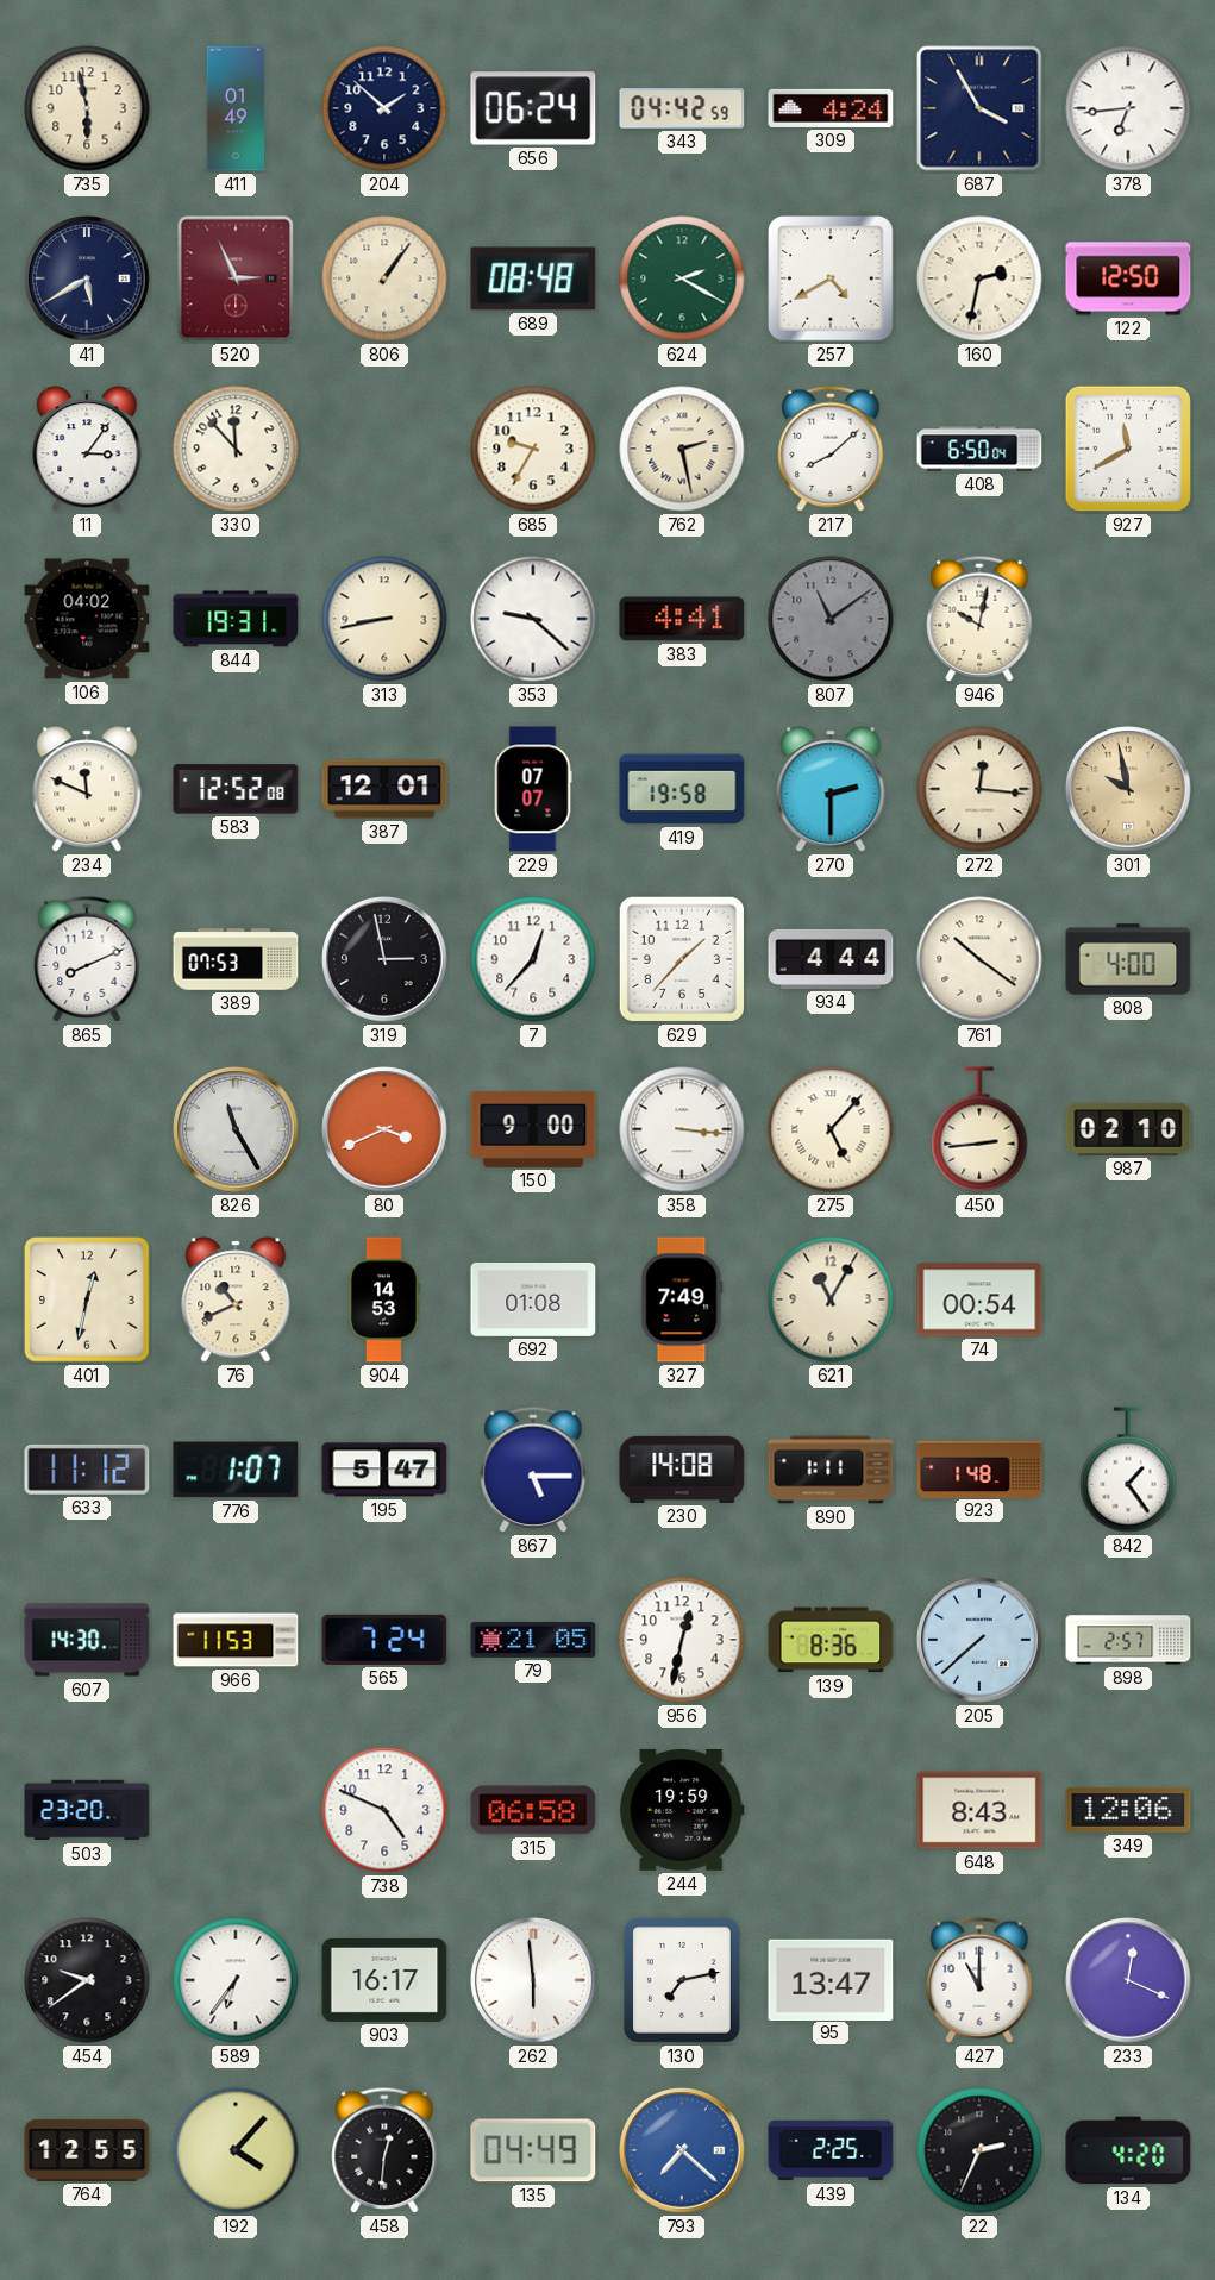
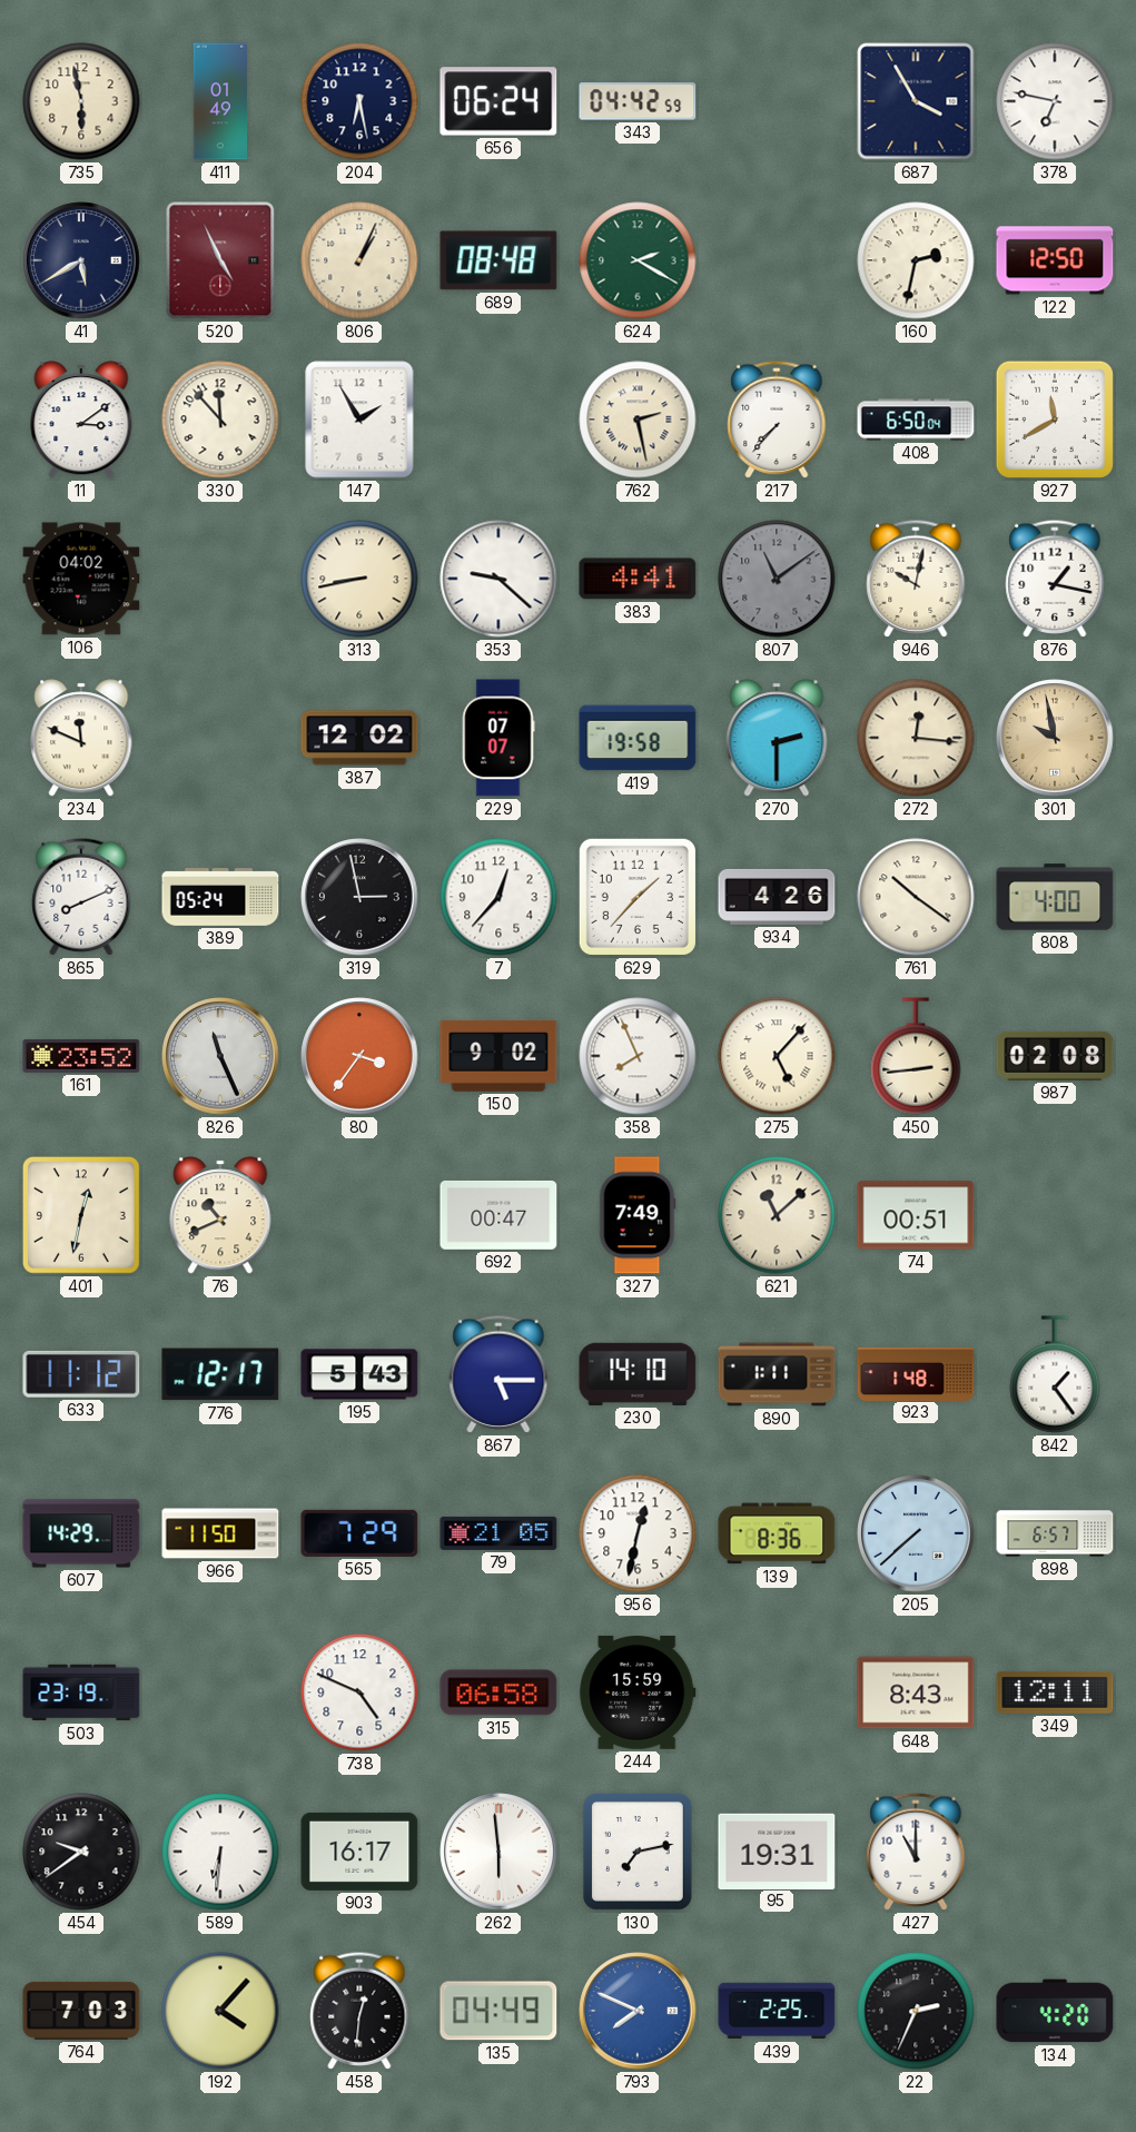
204: 1:52 -> 6:28 (359, 101)
309: 4:24 -> none (831, 108)
378: 6:44 -> 6:47 (1055, 101)
520: 2:56 -> 4:56 (220, 260)
806: 1:06 -> 1:04 (359, 260)
257: 4:40 -> none (831, 278)
11: 3:06 -> 3:09 (81, 420)
147: none -> 1:55 (359, 420)
685: 9:35 -> none (533, 449)
217: 8:08 -> 7:37 (777, 420)
844: 19:31 -> none (236, 619)
876: none -> 1:17 (1055, 579)
583: 12:52 -> none (236, 789)
387: 12:01 -> 12:02 (359, 738)
389: 07:53 -> 05:24 (220, 897)
934: 4:44 -> 4:26 (777, 897)
161: none -> 23:52 (81, 1056)
826: 11:25 -> 11:26 (220, 1056)
80: 3:41 -> 3:36 (359, 1056)
150: 9:00 -> 9:02 (498, 1057)
358: 3:16 -> 7:56 (638, 1056)
987: 02:10 -> 02:08 (1055, 1056)
904: 14:53 -> none (384, 1299)
692: 01:08 -> 00:47 (498, 1215)
621: 11:05 -> 11:08 (777, 1215)
74: 00:54 -> 00:51 (916, 1215)
776: 1:07 -> 12:17 (220, 1374)
195: 5:47 -> 5:43 (359, 1374)
230: 14:08 -> 14:10 (638, 1374)
607: 14:30 -> 14:29 (81, 1533)
966: 11:53 -> 11:50 (220, 1533)
565: 7:24 -> 7:29 (359, 1533)
898: 2:57 -> 6:57 (1055, 1533)
503: 23:20 -> 23:19 (81, 1692)
244: 19:59 -> 15:59 (638, 1692)
349: 12:06 -> 12:11 (1055, 1692)
589: 6:36 -> 6:31 (220, 1852)
95: 13:47 -> 19:31 (777, 1850)
233: 12:19 -> none (1128, 1980)
764: 12:55 -> 7:03 (81, 2011)
793: 7:22 -> 7:49 (638, 2011)
